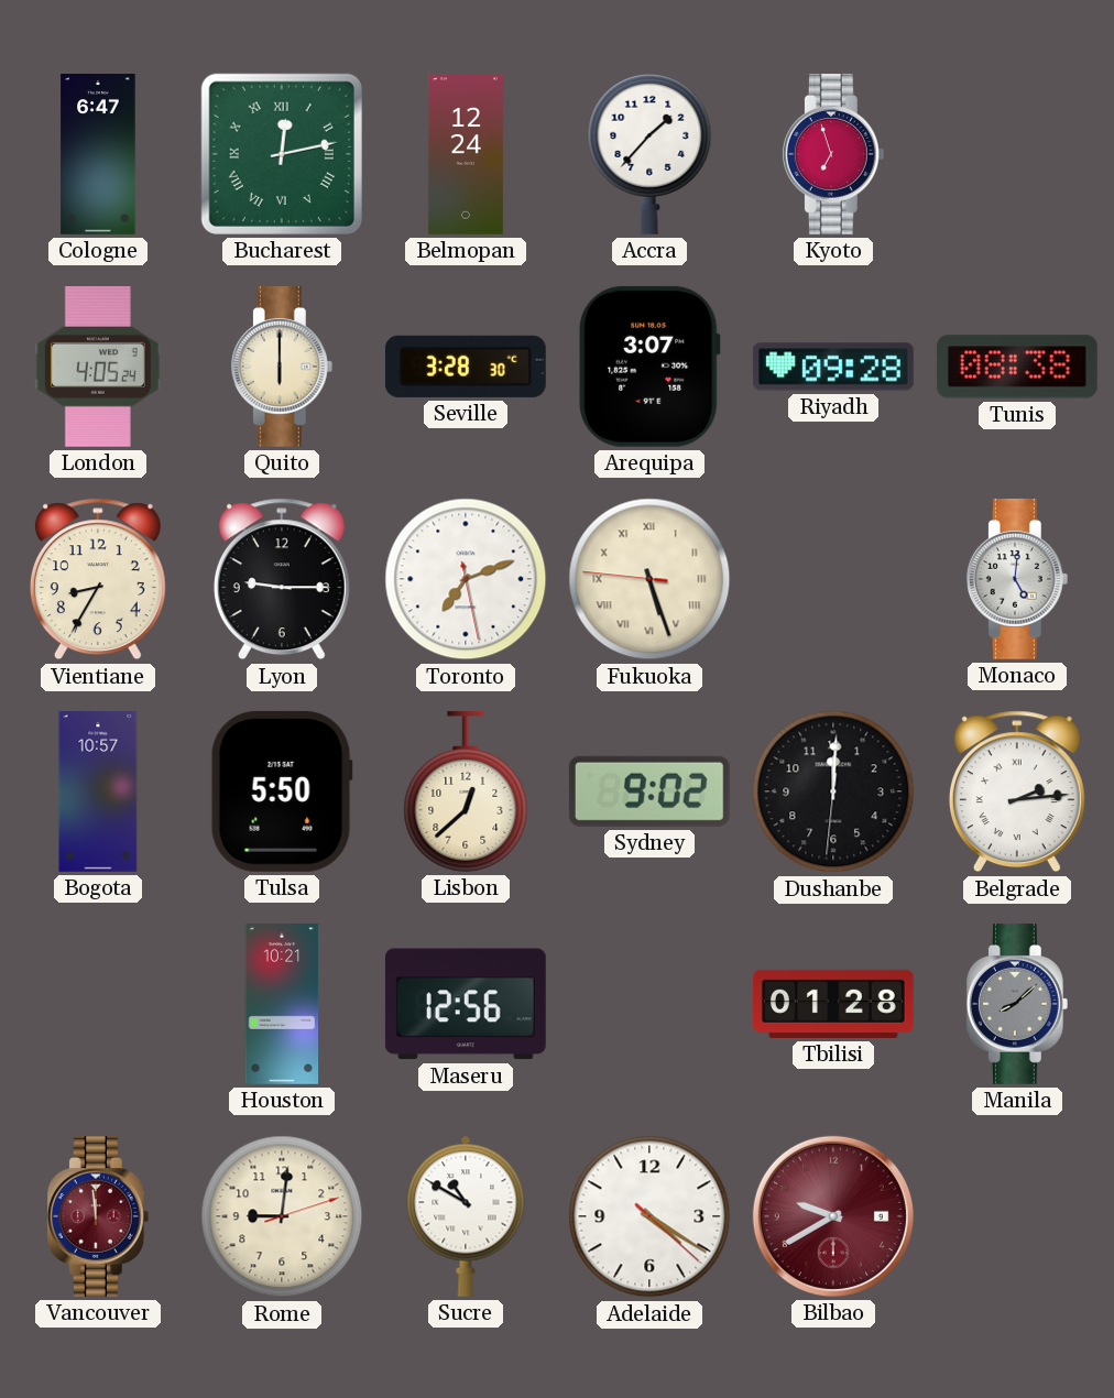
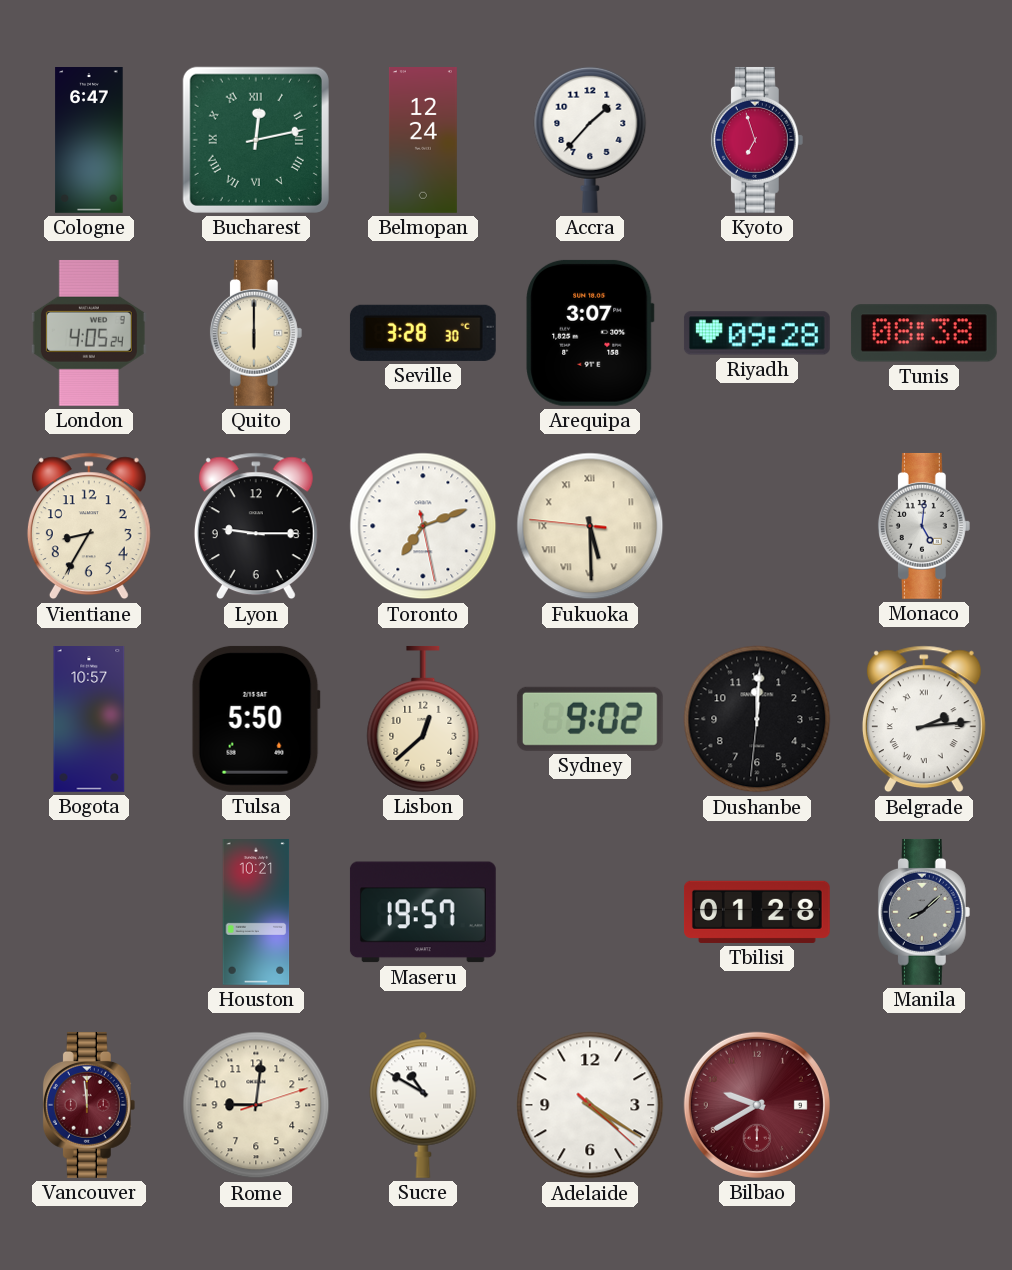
Fukuoka: 5:26 -> 5:29 (590, 526)
Maseru: 12:56 -> 19:57 (423, 912)
